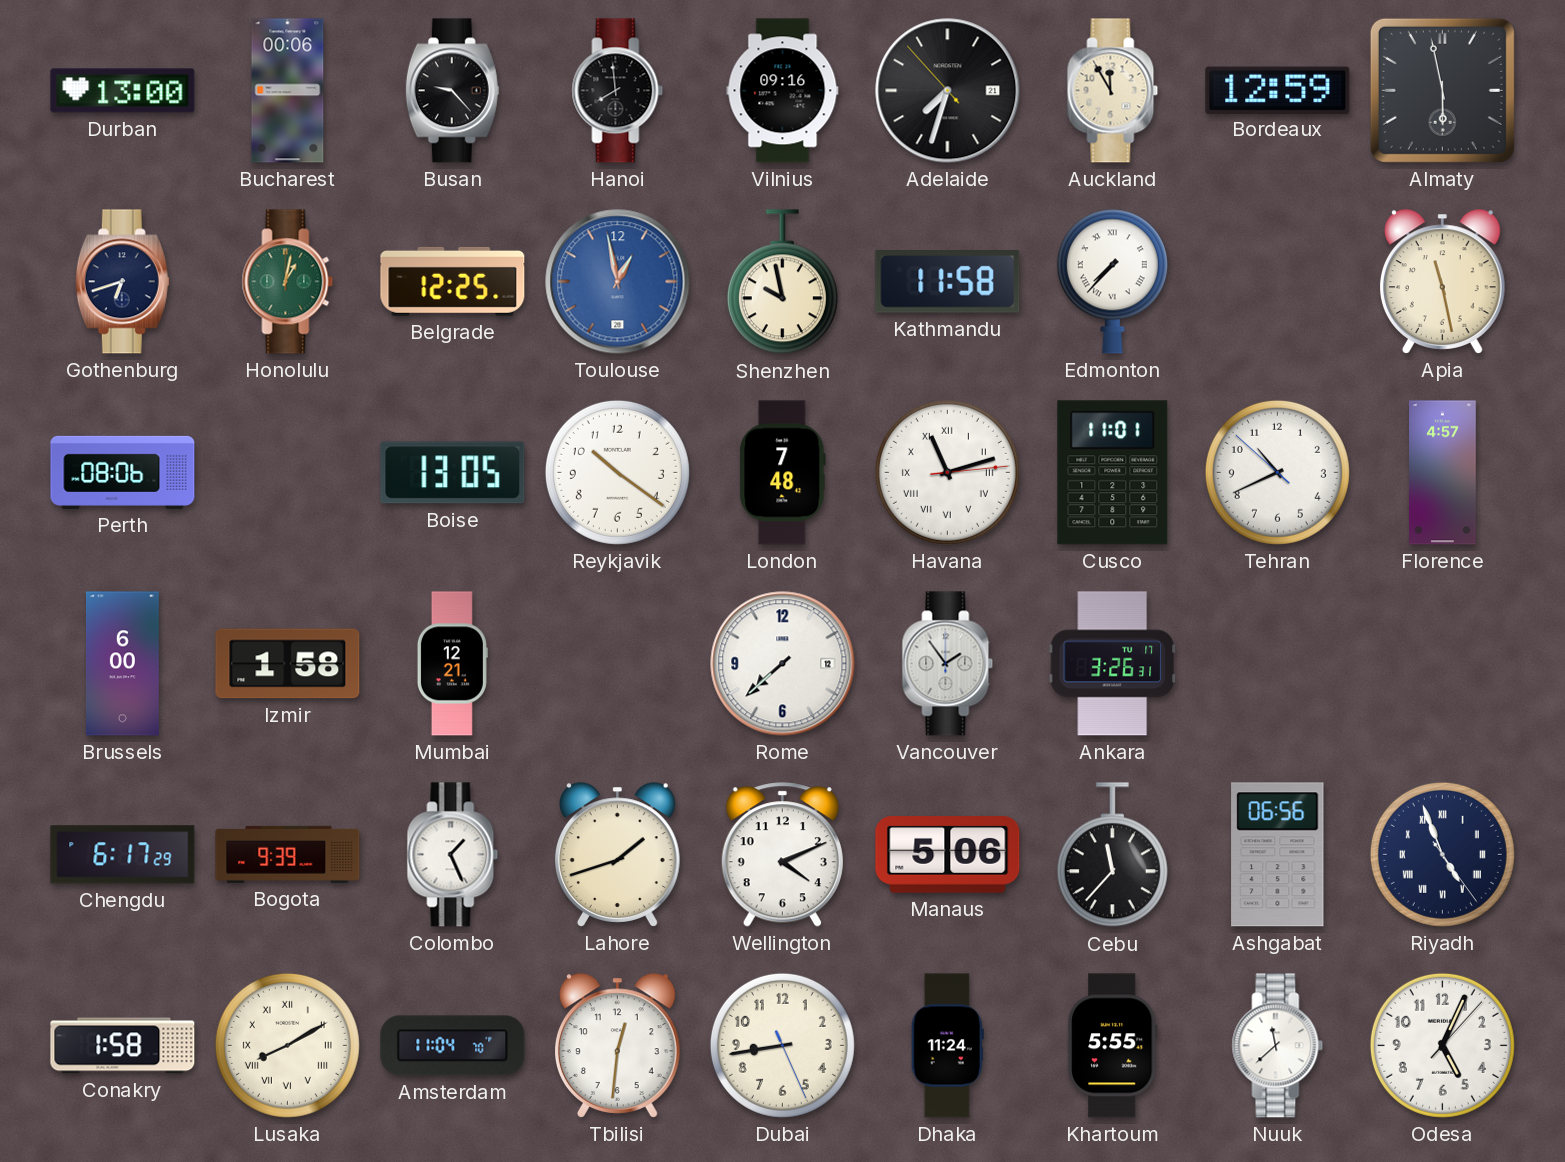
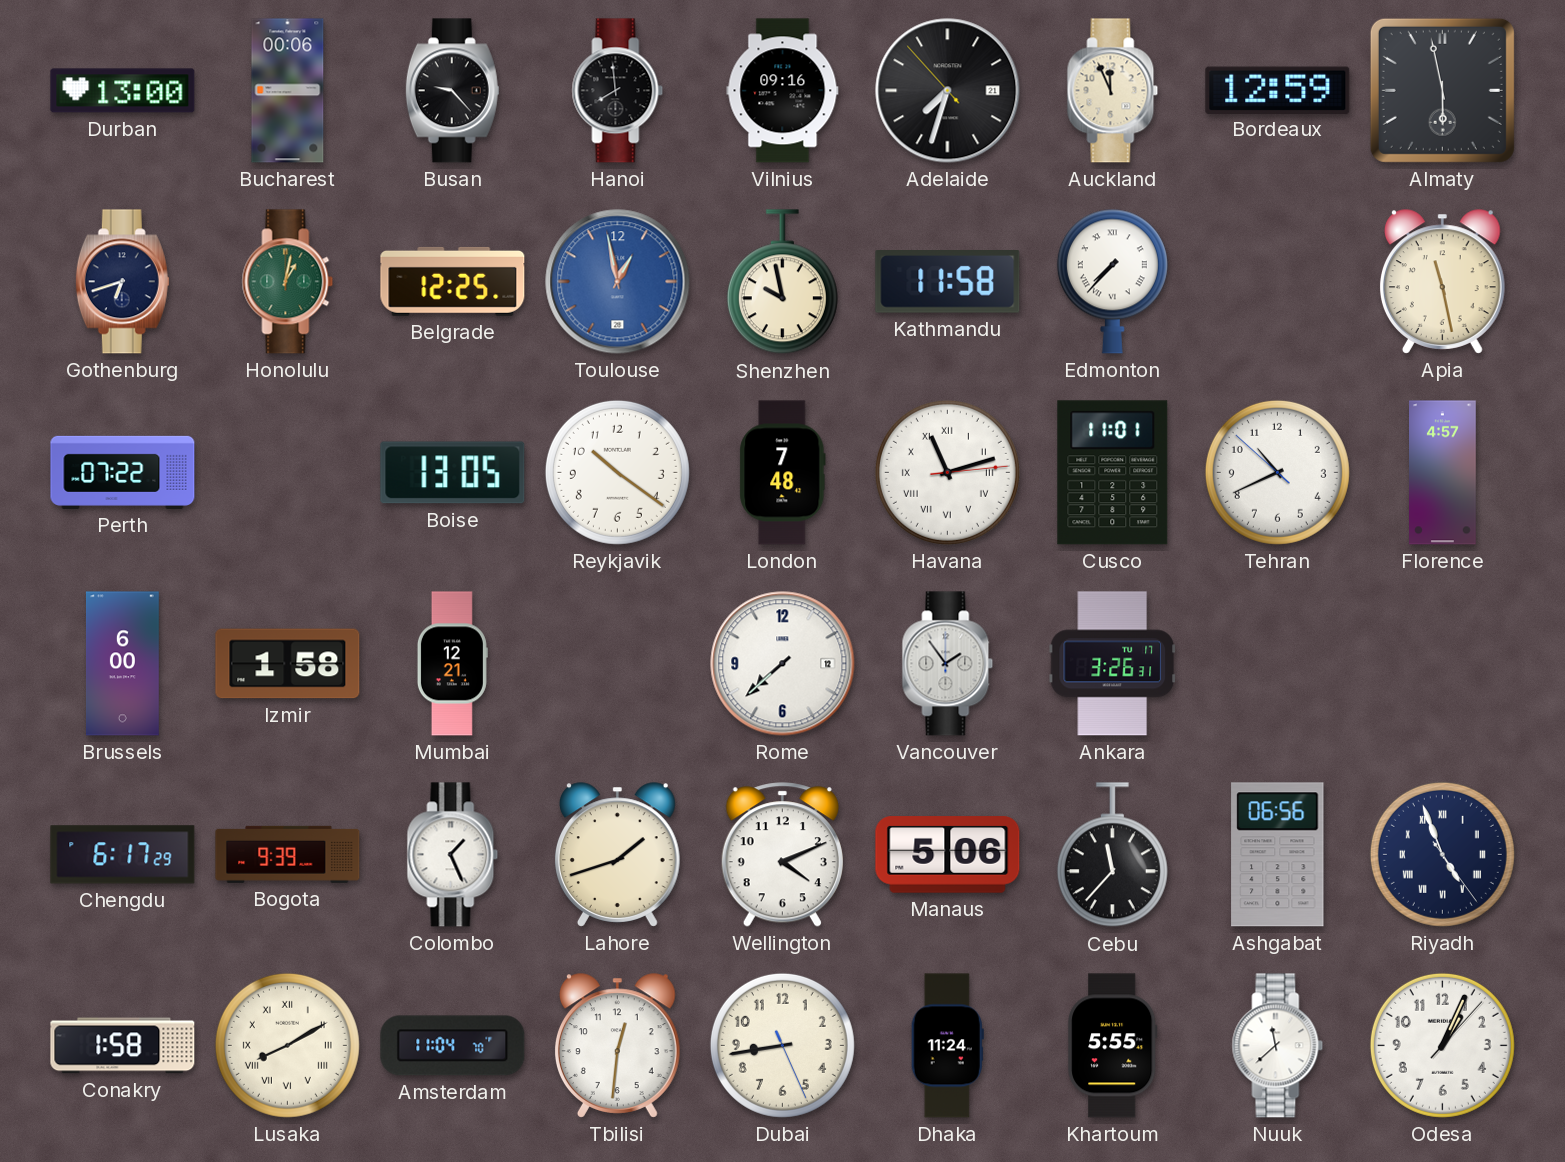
Auckland: 11:55 -> 11:56 (1113, 91)
Perth: 08:06 -> 07:22 (123, 472)
Odesa: 5:04 -> 1:04 (1442, 1045)
